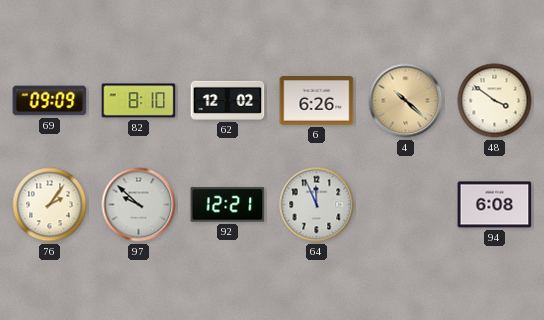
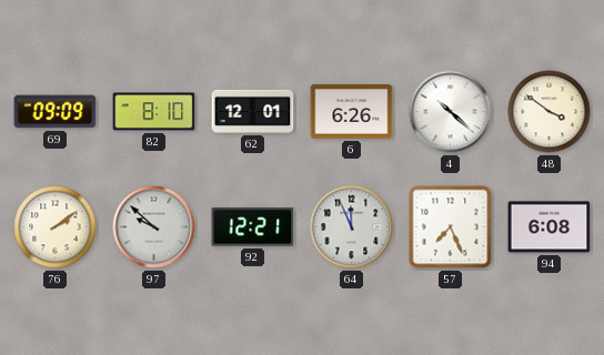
62: 12:02 -> 12:01 (253, 111)
4 dial: champagne -> white (451, 112)
76: 2:06 -> 2:09 (56, 227)
57: none -> 7:26 (451, 227)
